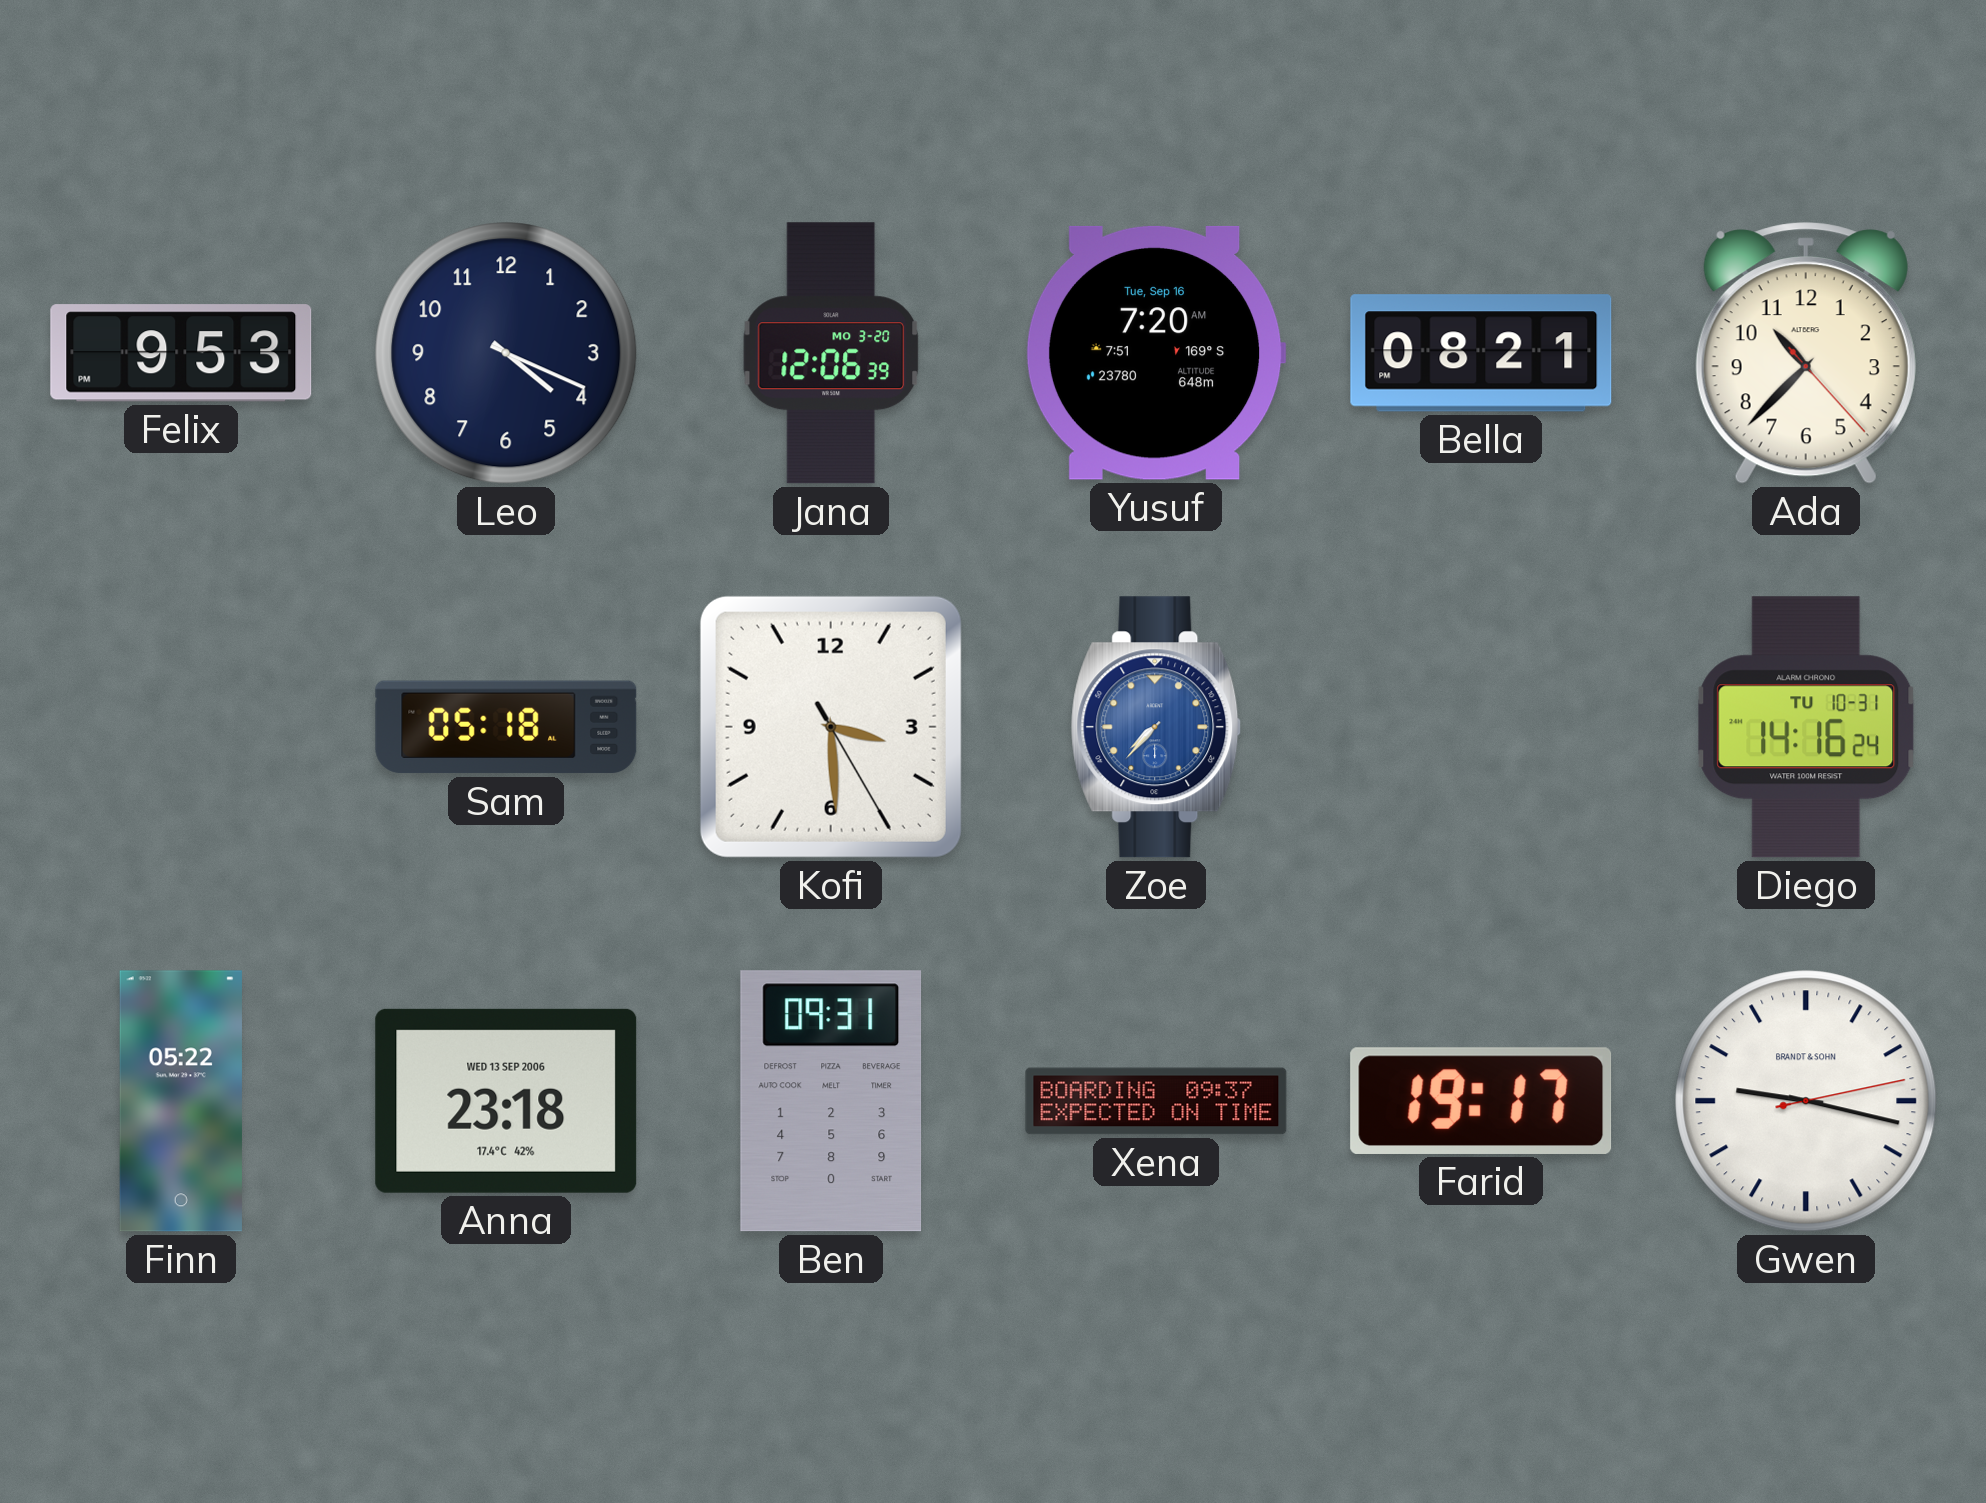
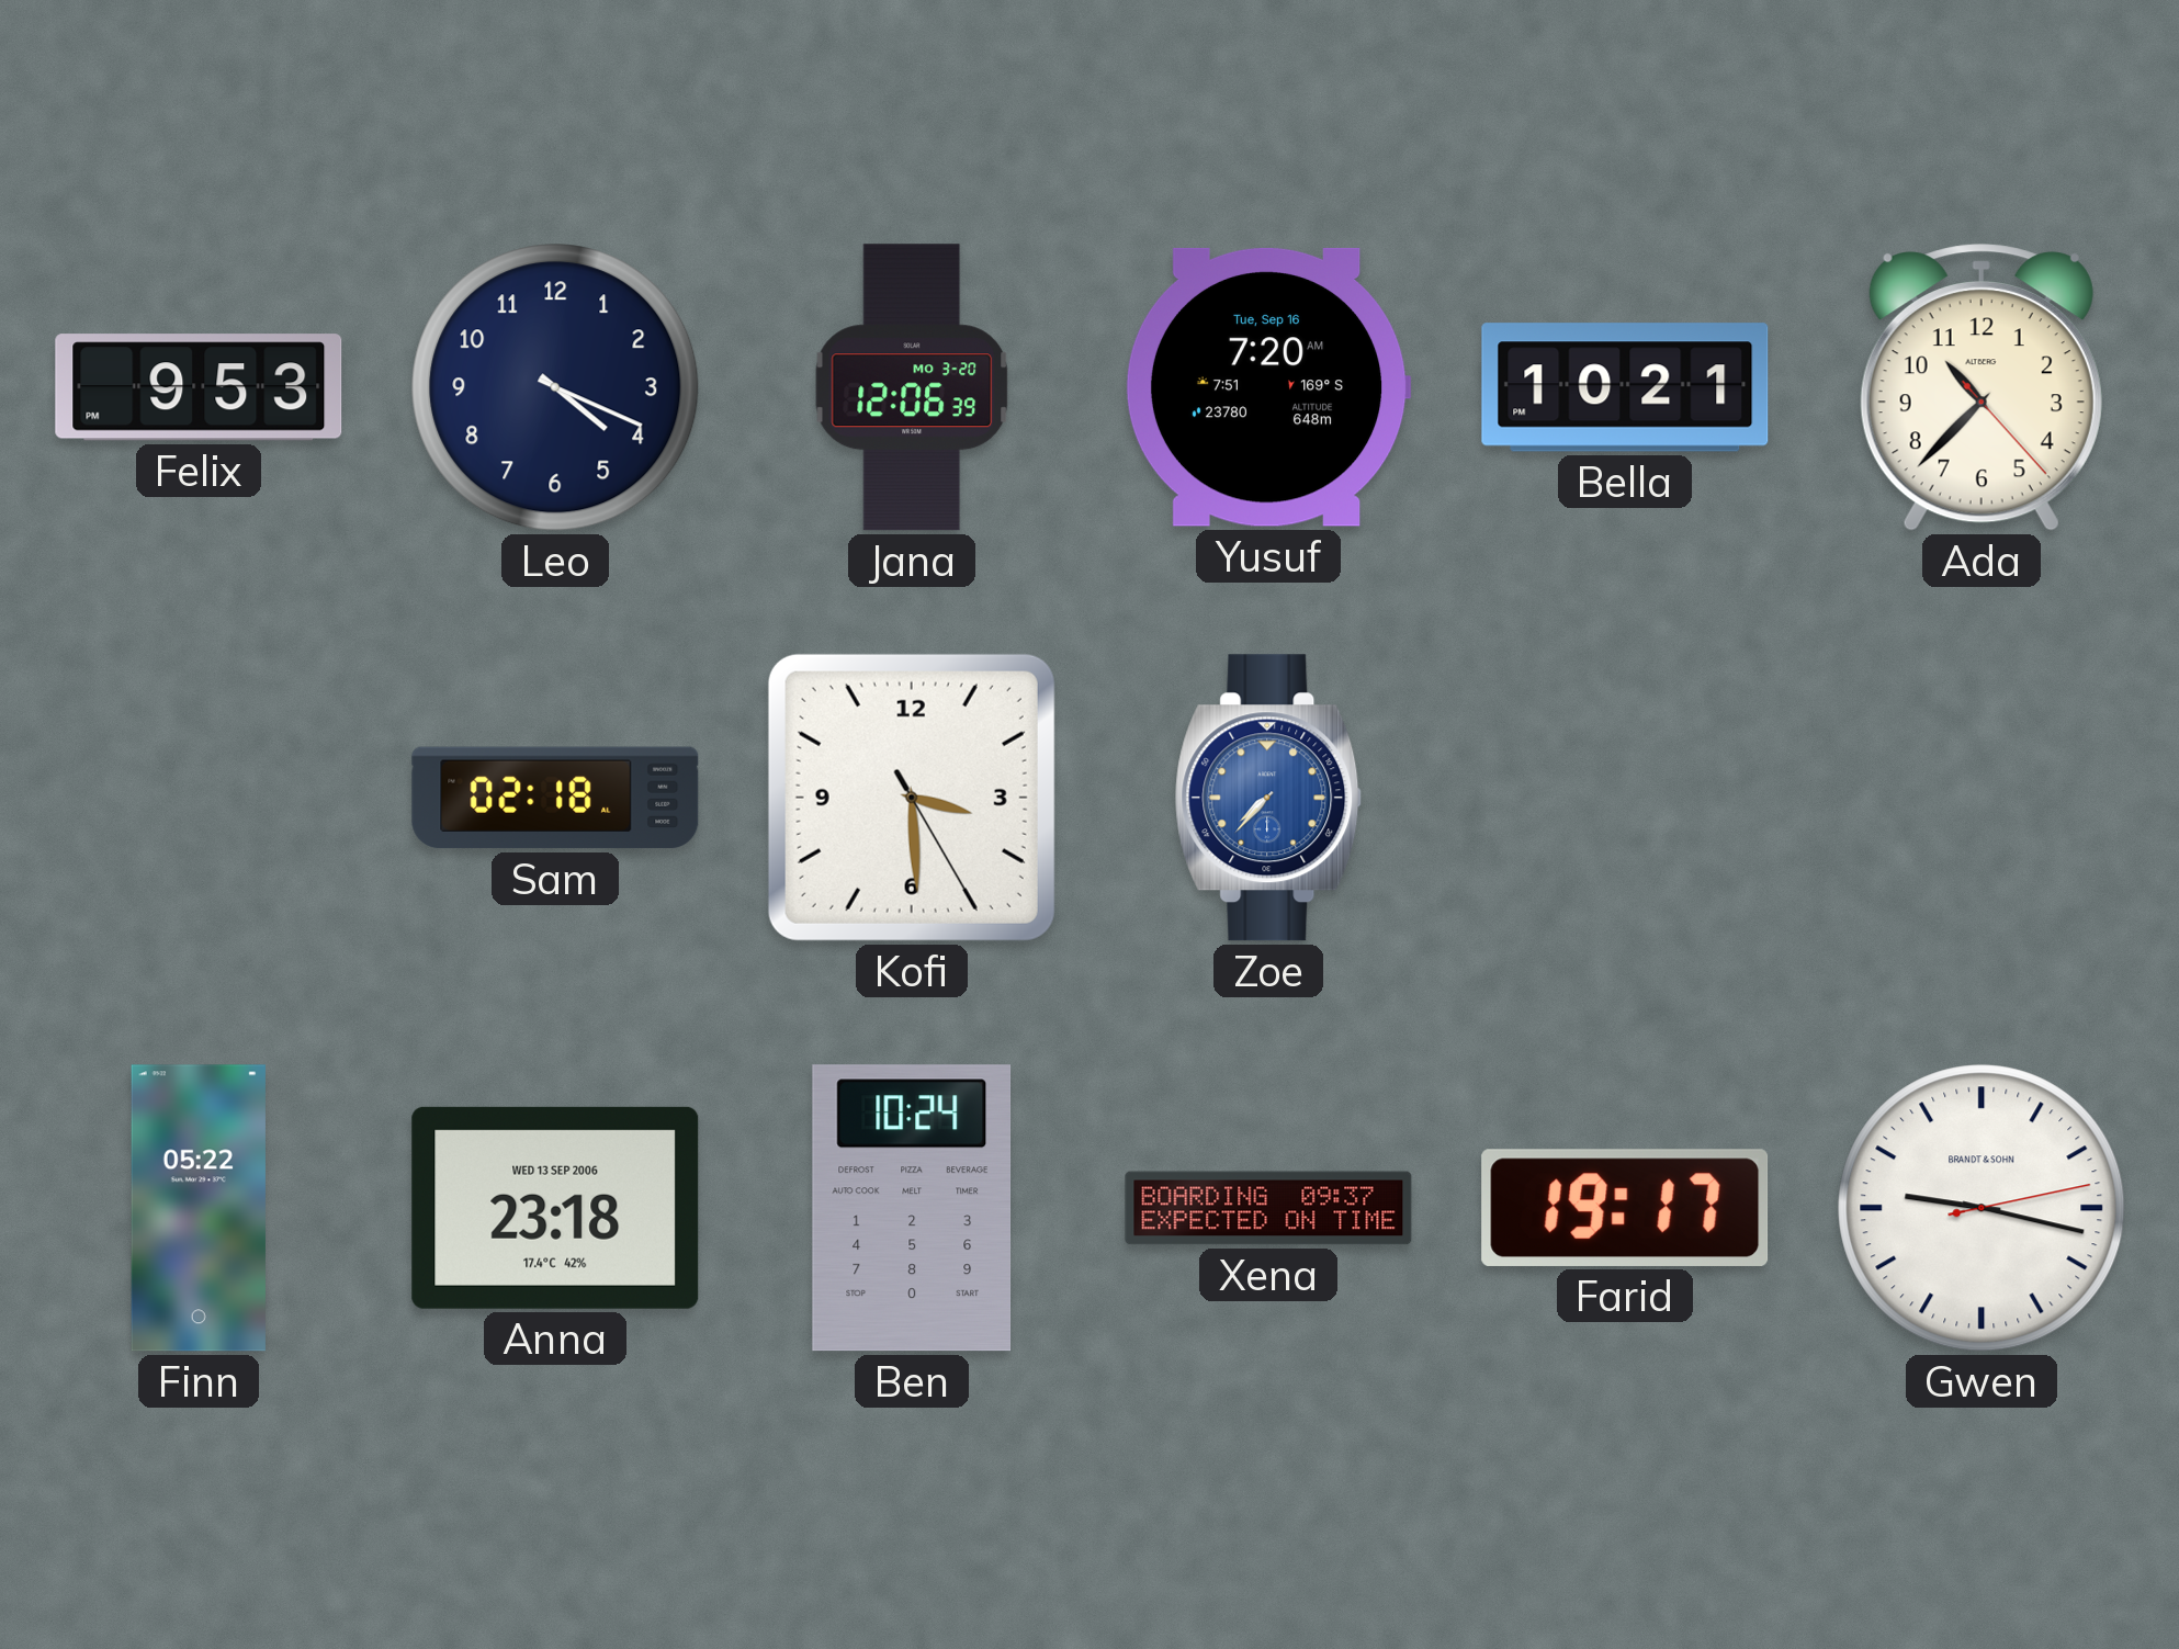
Bella: 08:21 -> 10:21 (1625, 387)
Sam: 05:18 -> 02:18 (555, 798)
Diego: 14:16 -> none (1806, 727)
Ben: 09:31 -> 10:24 (912, 1208)
